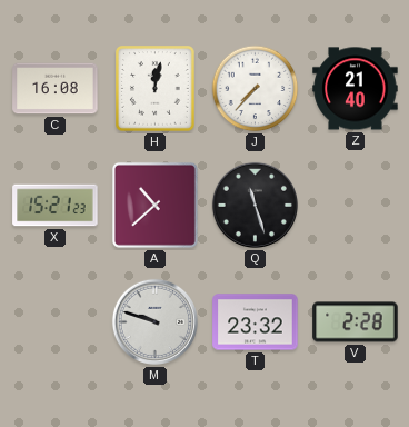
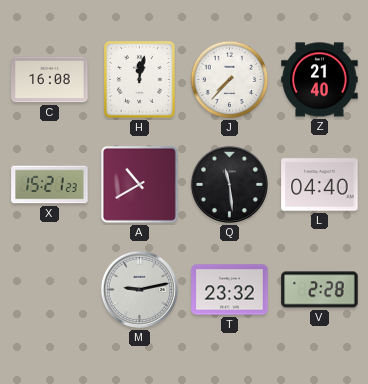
A: 10:38 -> 10:40 (139, 184)
Q: 11:27 -> 11:29 (229, 184)
L: none -> 04:40 (320, 185)
M: 9:48 -> 9:13 (139, 289)
